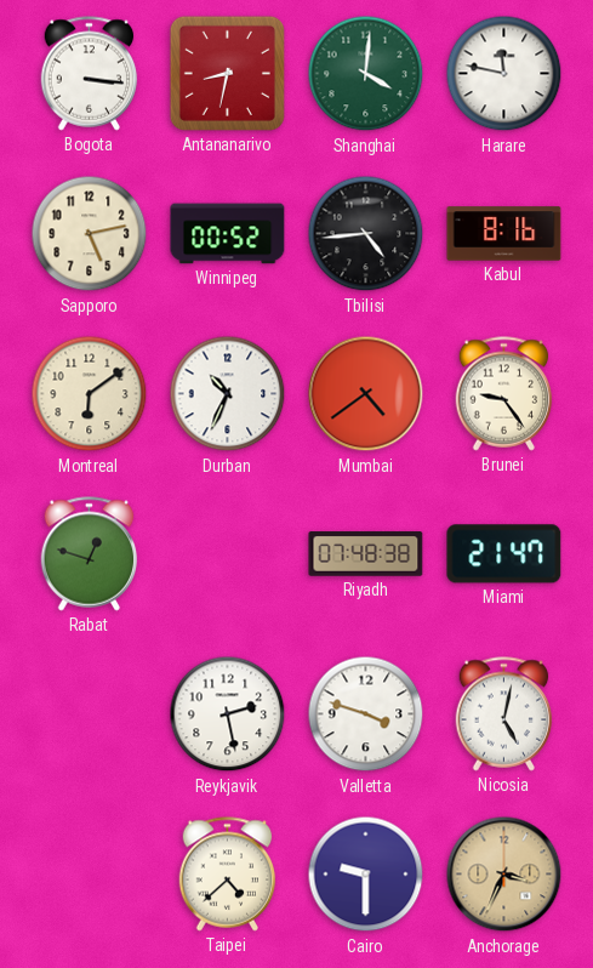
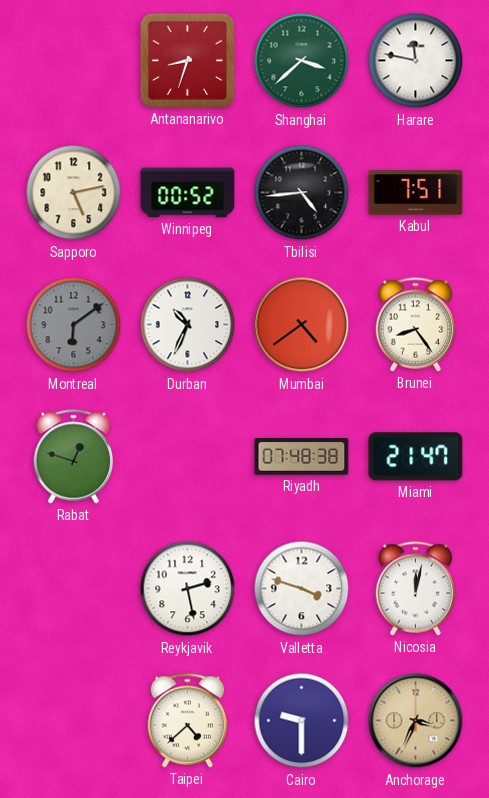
Bogota: 3:16 -> none (90, 74)
Antananarivo: 8:32 -> 8:33 (187, 60)
Shanghai: 4:01 -> 3:38 (302, 61)
Kabul: 8:16 -> 7:51 (416, 193)
Montreal dial: cream -> grey (74, 325)
Brunei: 9:24 -> 8:24 (416, 325)
Nicosia: 5:02 -> 12:02 (416, 589)
